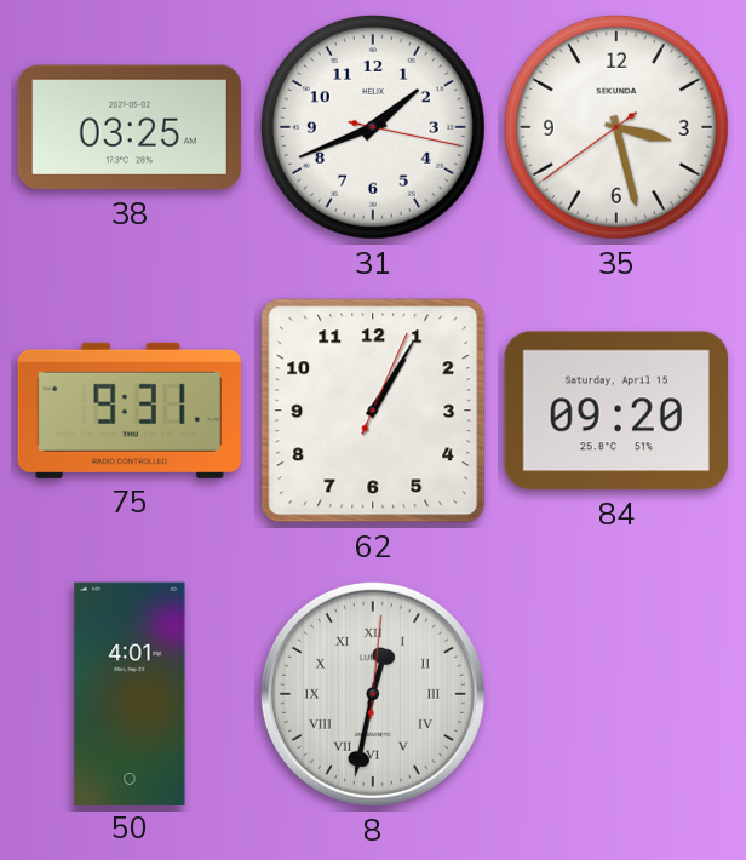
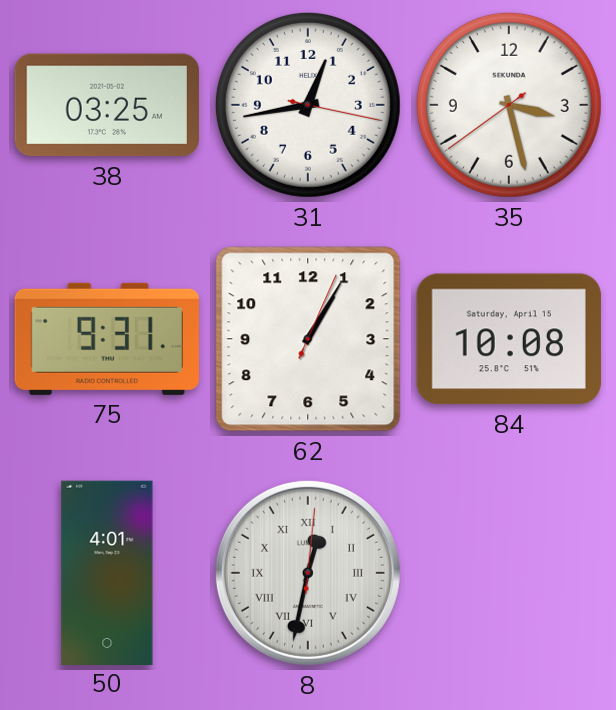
31: 1:41 -> 12:43 (308, 105)
84: 09:20 -> 10:08 (509, 339)
